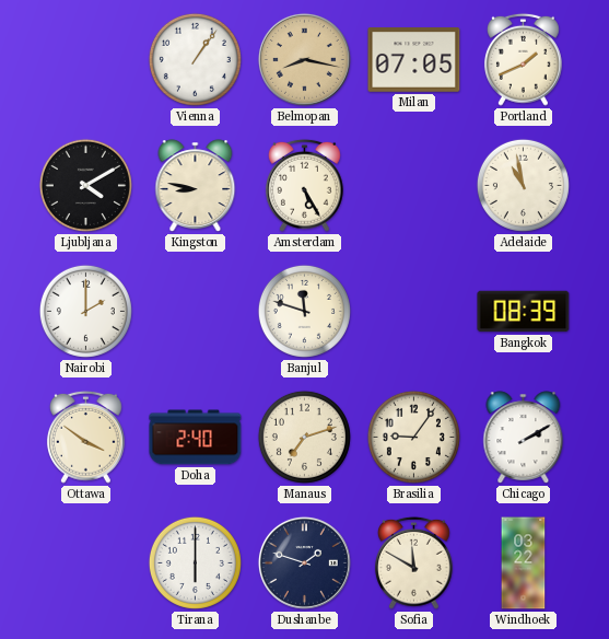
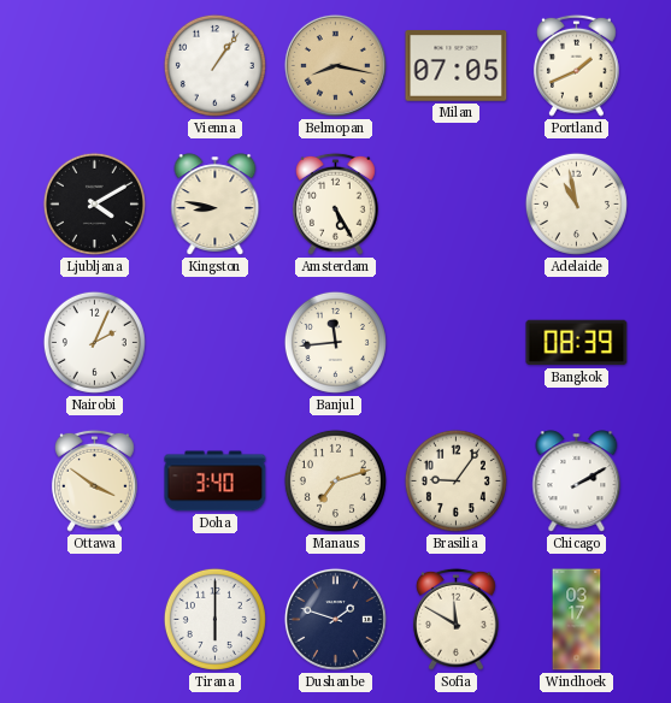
Nairobi: 2:00 -> 2:04 (94, 342)
Banjul: 11:48 -> 11:44 (335, 342)
Doha: 2:40 -> 3:40 (216, 482)
Windhoek: 03:22 -> 03:17 (577, 620)
